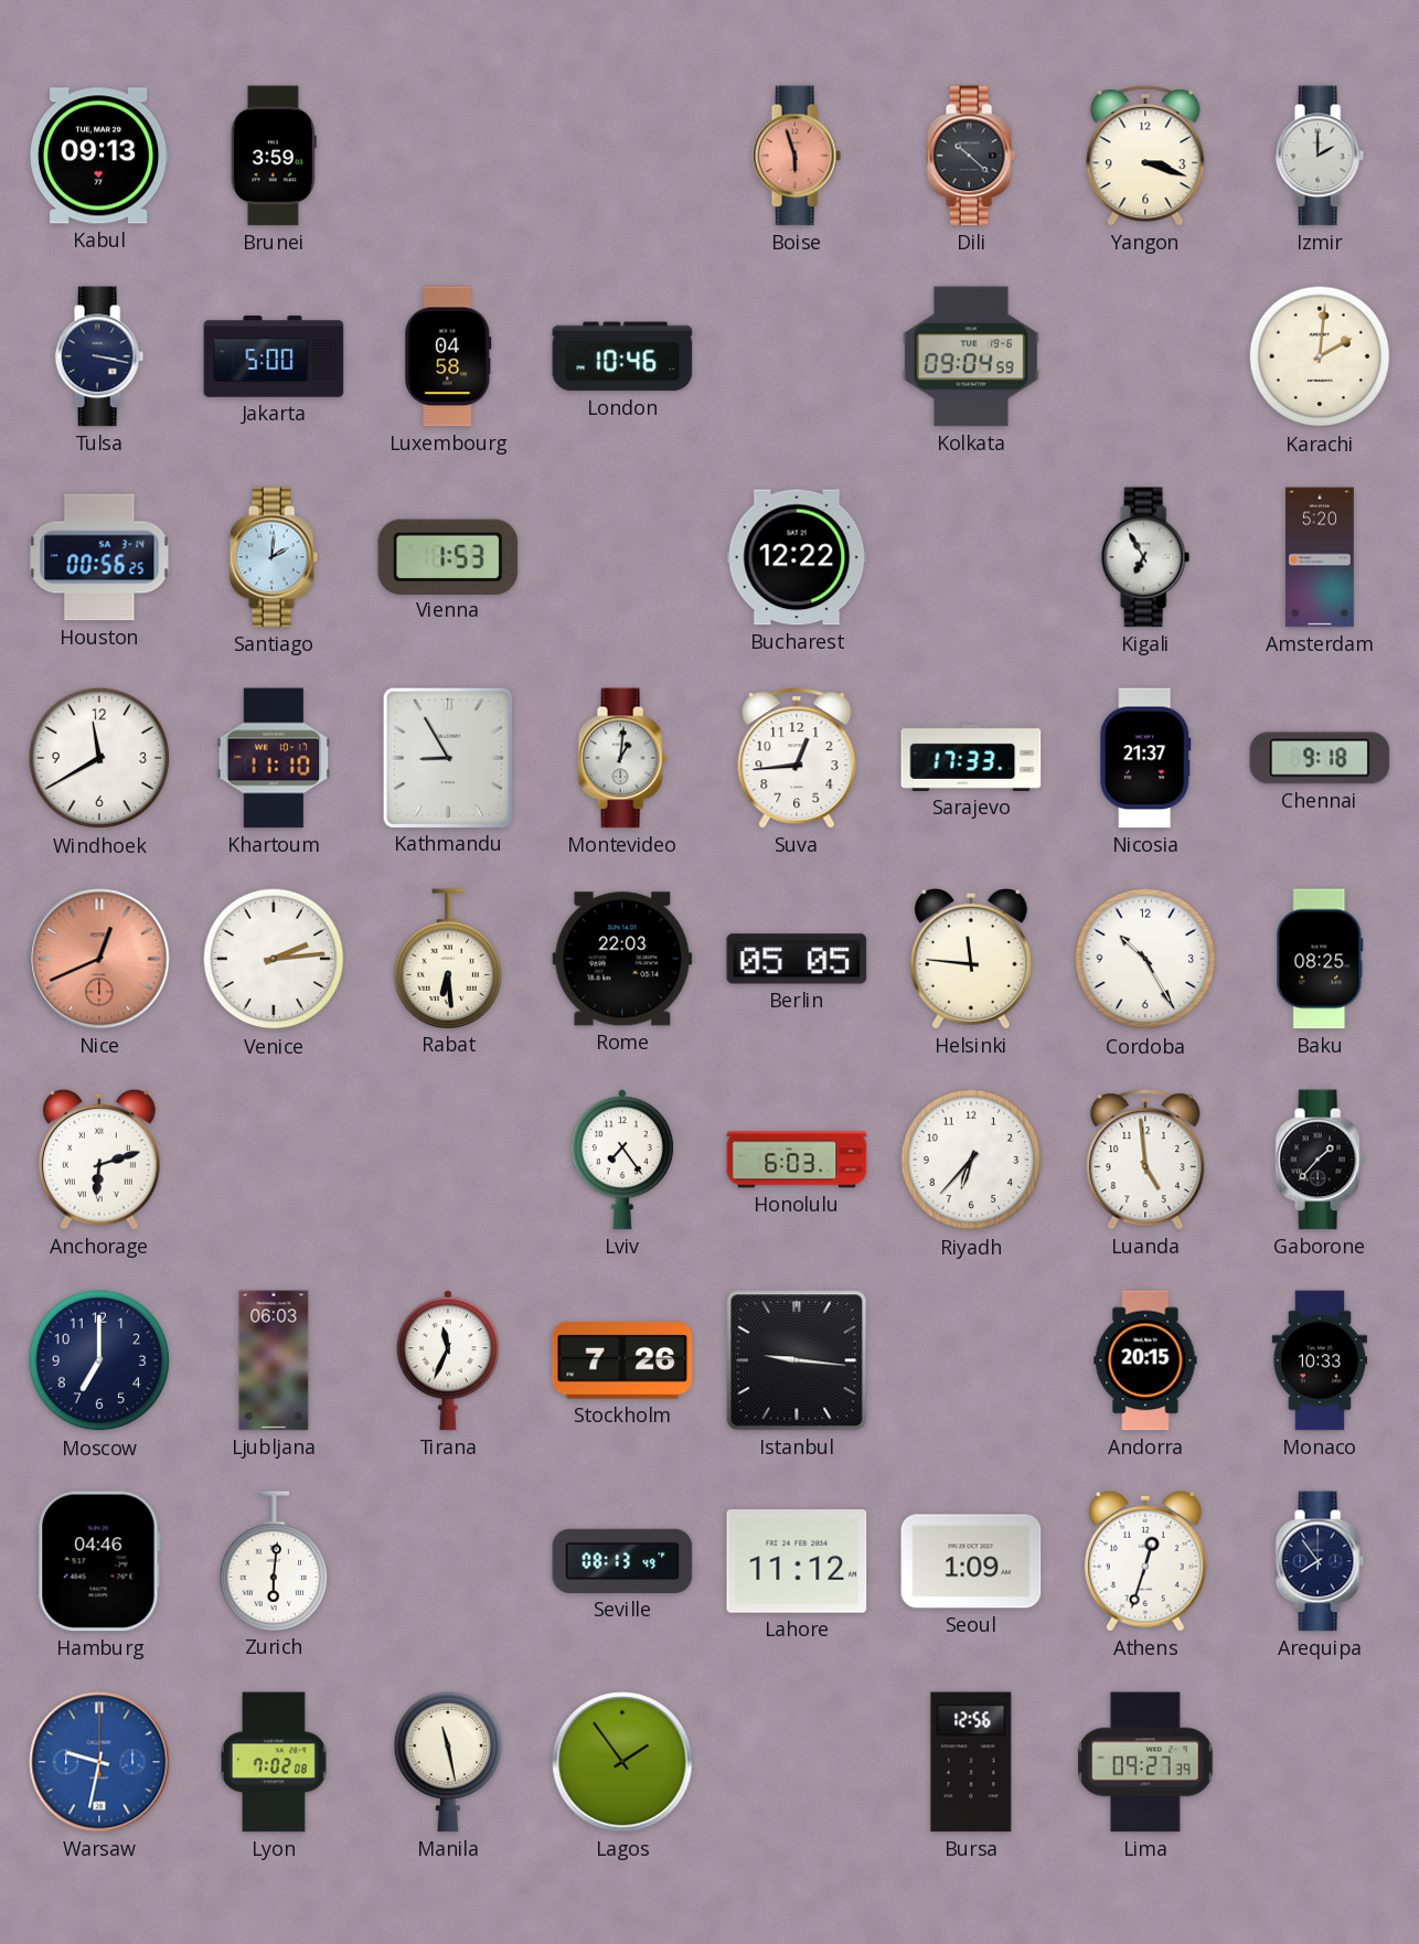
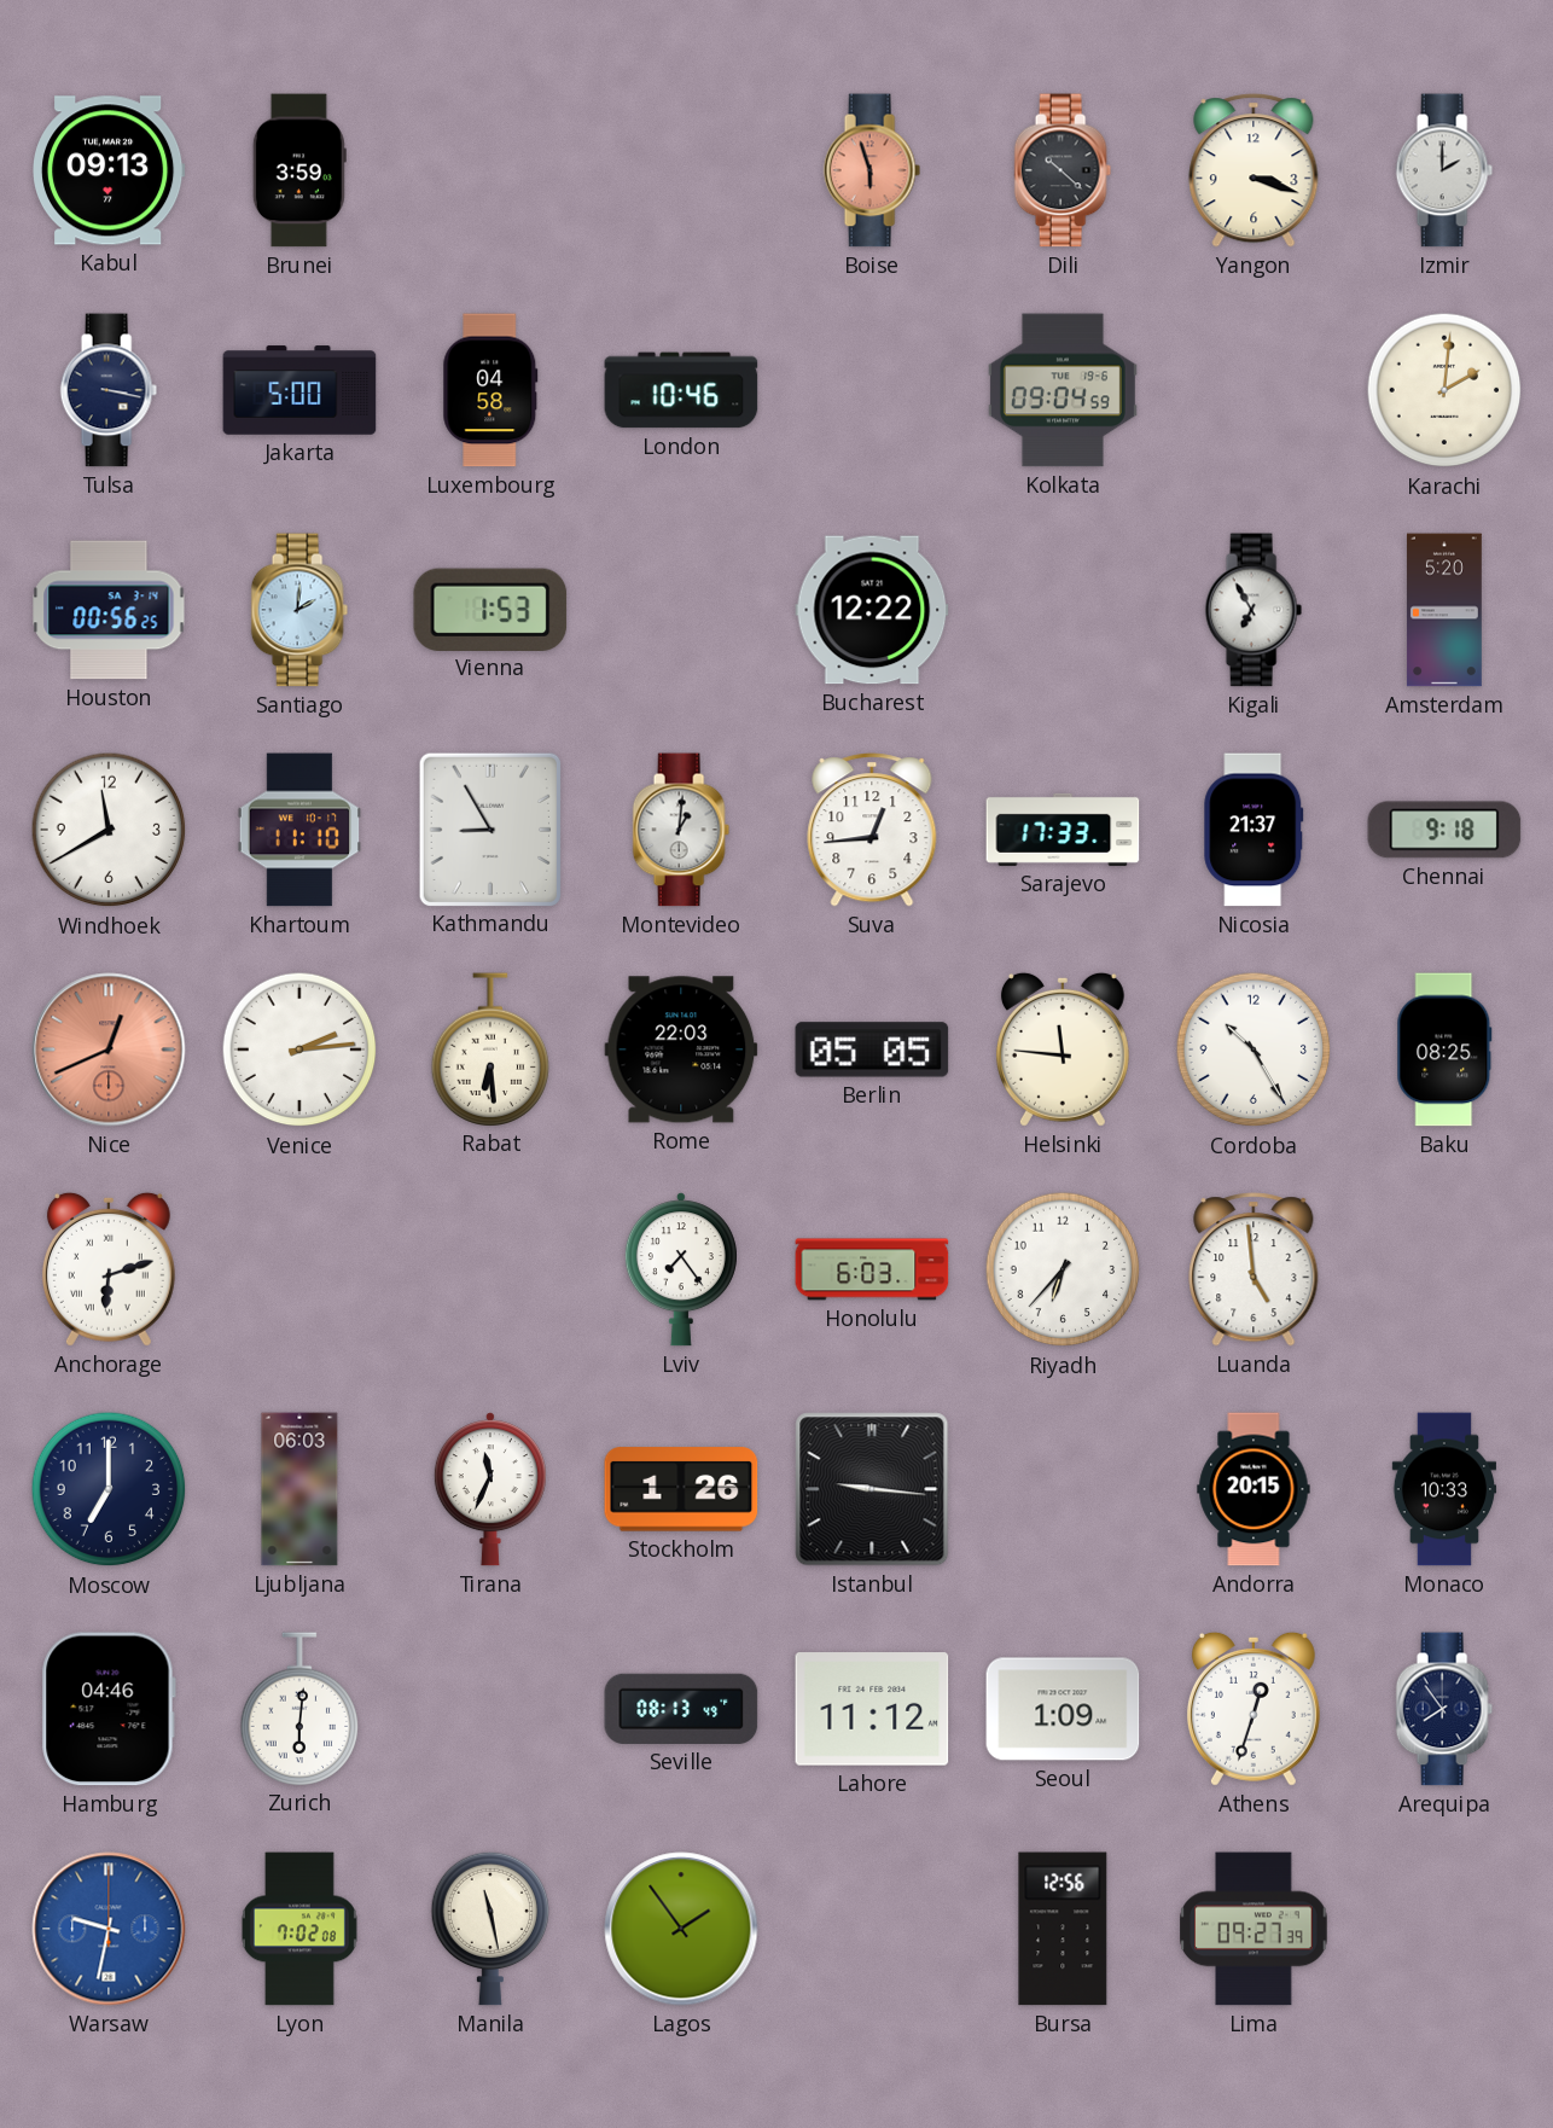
Gaborone: 1:37 -> none (1320, 1160)
Stockholm: 7:26 -> 1:26 (681, 1489)
